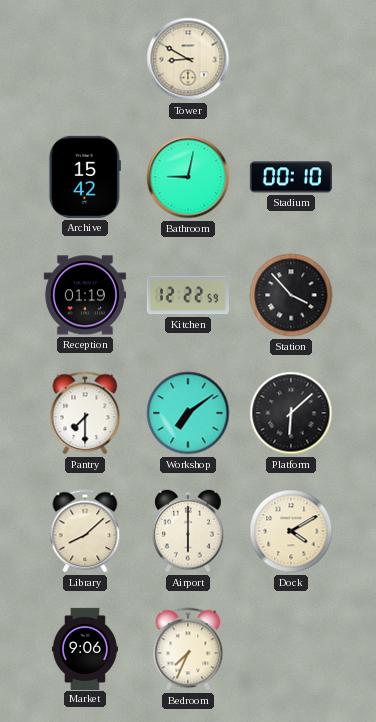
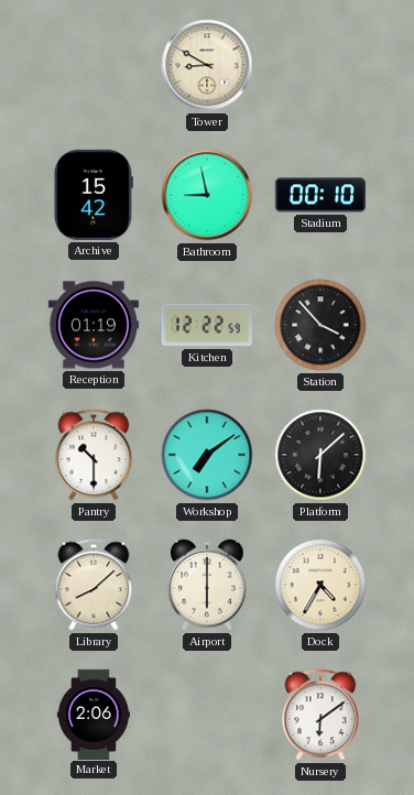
Bathroom: 9:02 -> 8:58 (207, 195)
Pantry: 7:30 -> 10:30 (94, 455)
Dock: 4:10 -> 4:35 (320, 585)
Market: 9:06 -> 2:06 (94, 714)
Bedroom: 7:34 -> none (188, 649)
Nursery: none -> 6:09 (320, 715)
